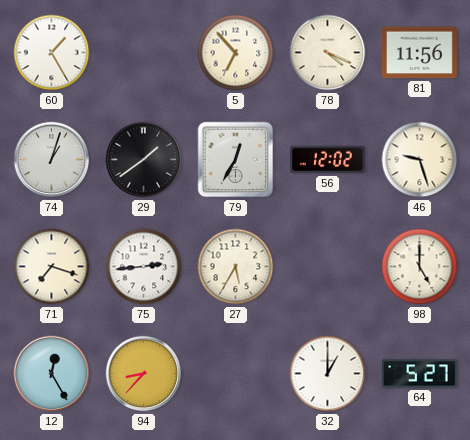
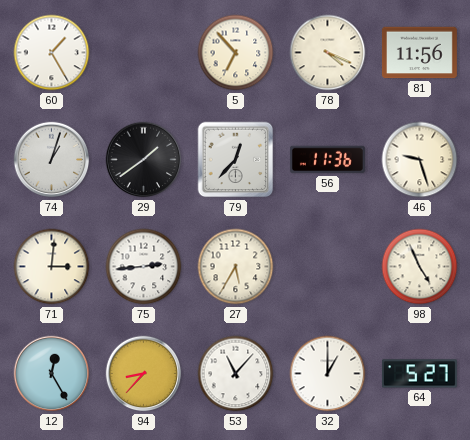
79: 12:35 -> 12:37 (236, 160)
56: 12:02 -> 11:36 (327, 160)
71: 7:18 -> 3:01 (52, 267)
98: 5:00 -> 4:56 (420, 267)
53: none -> 11:07 (236, 374)
